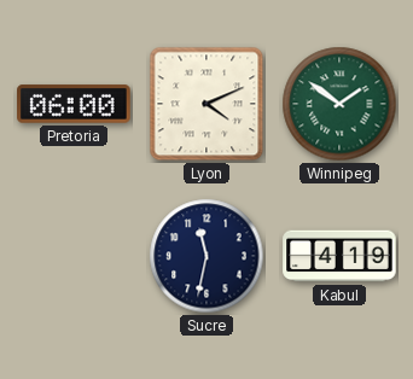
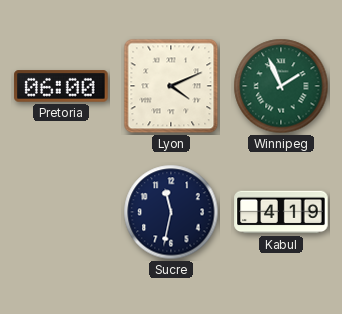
Winnipeg: 1:51 -> 1:56 (281, 86)
